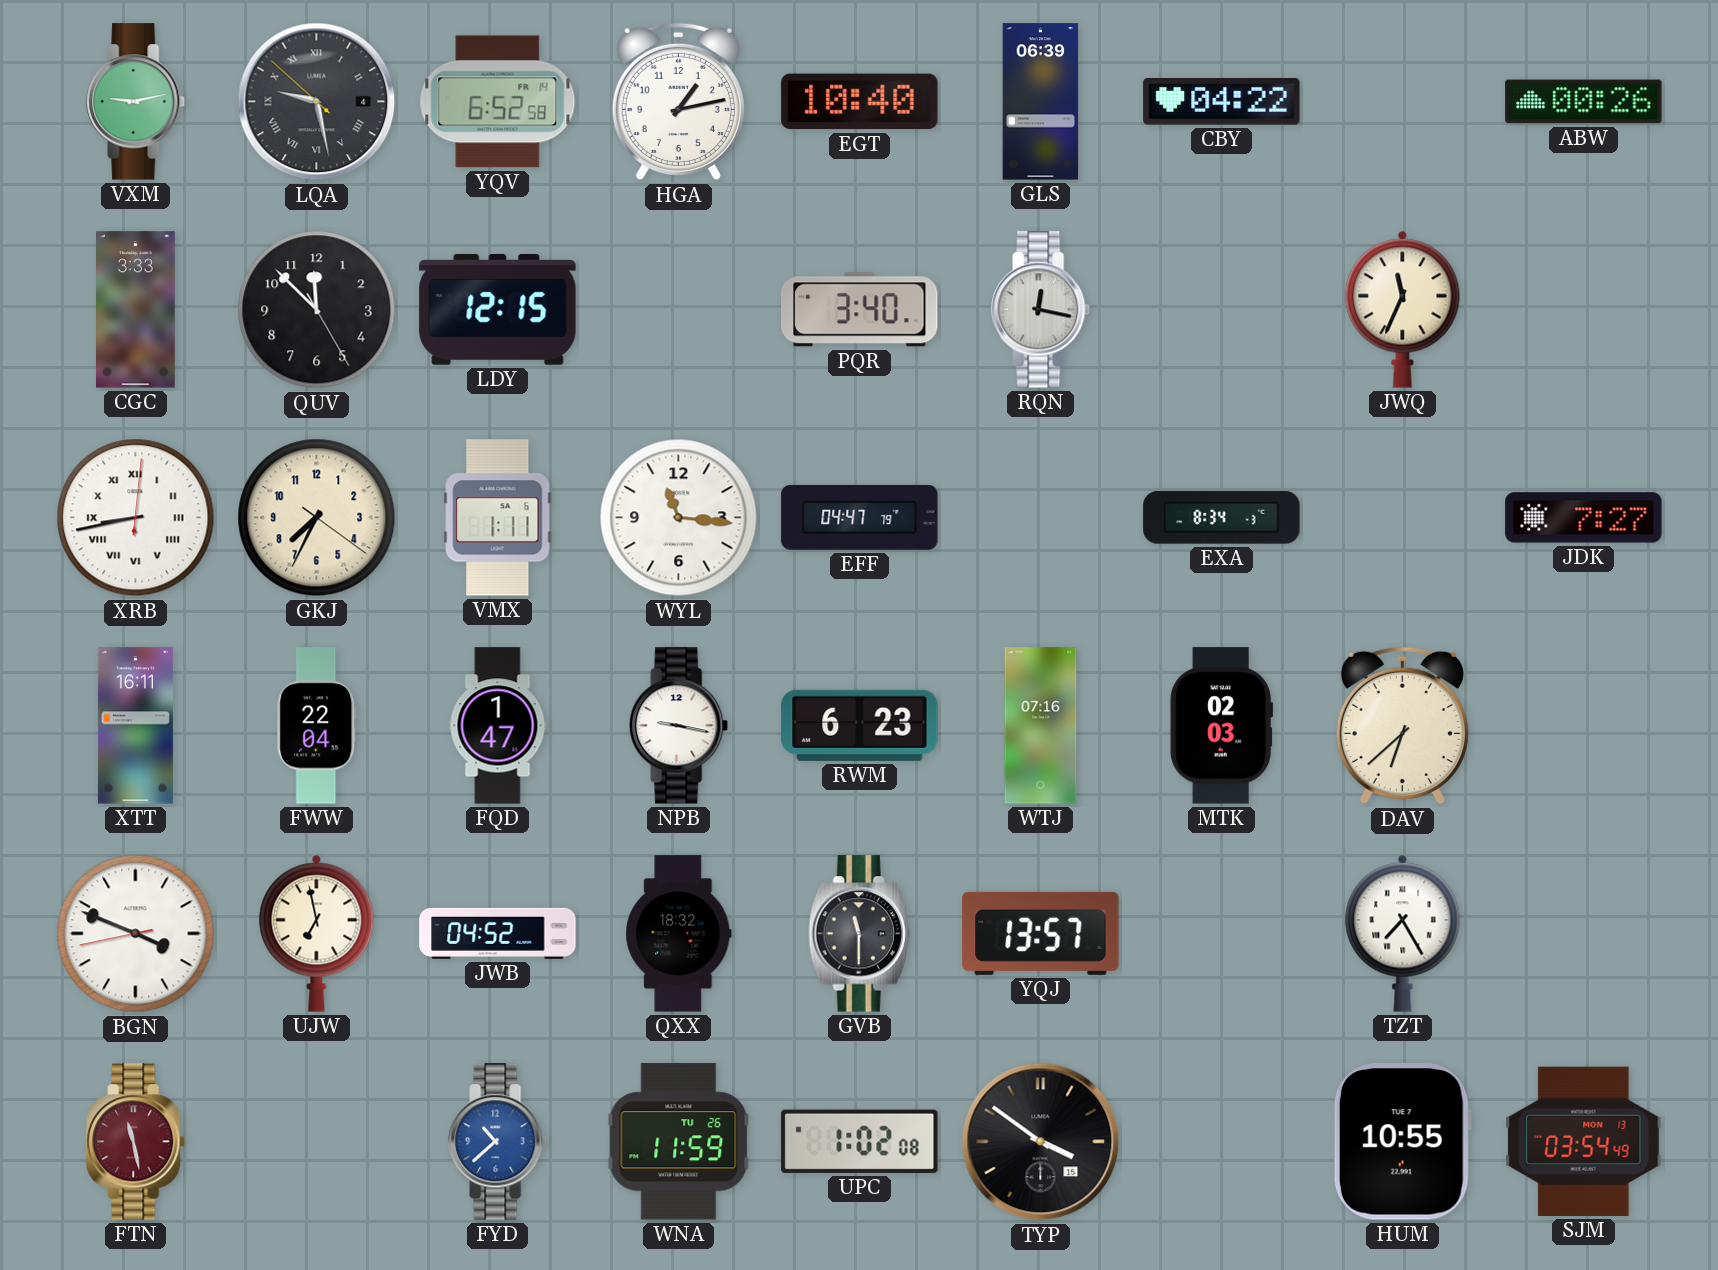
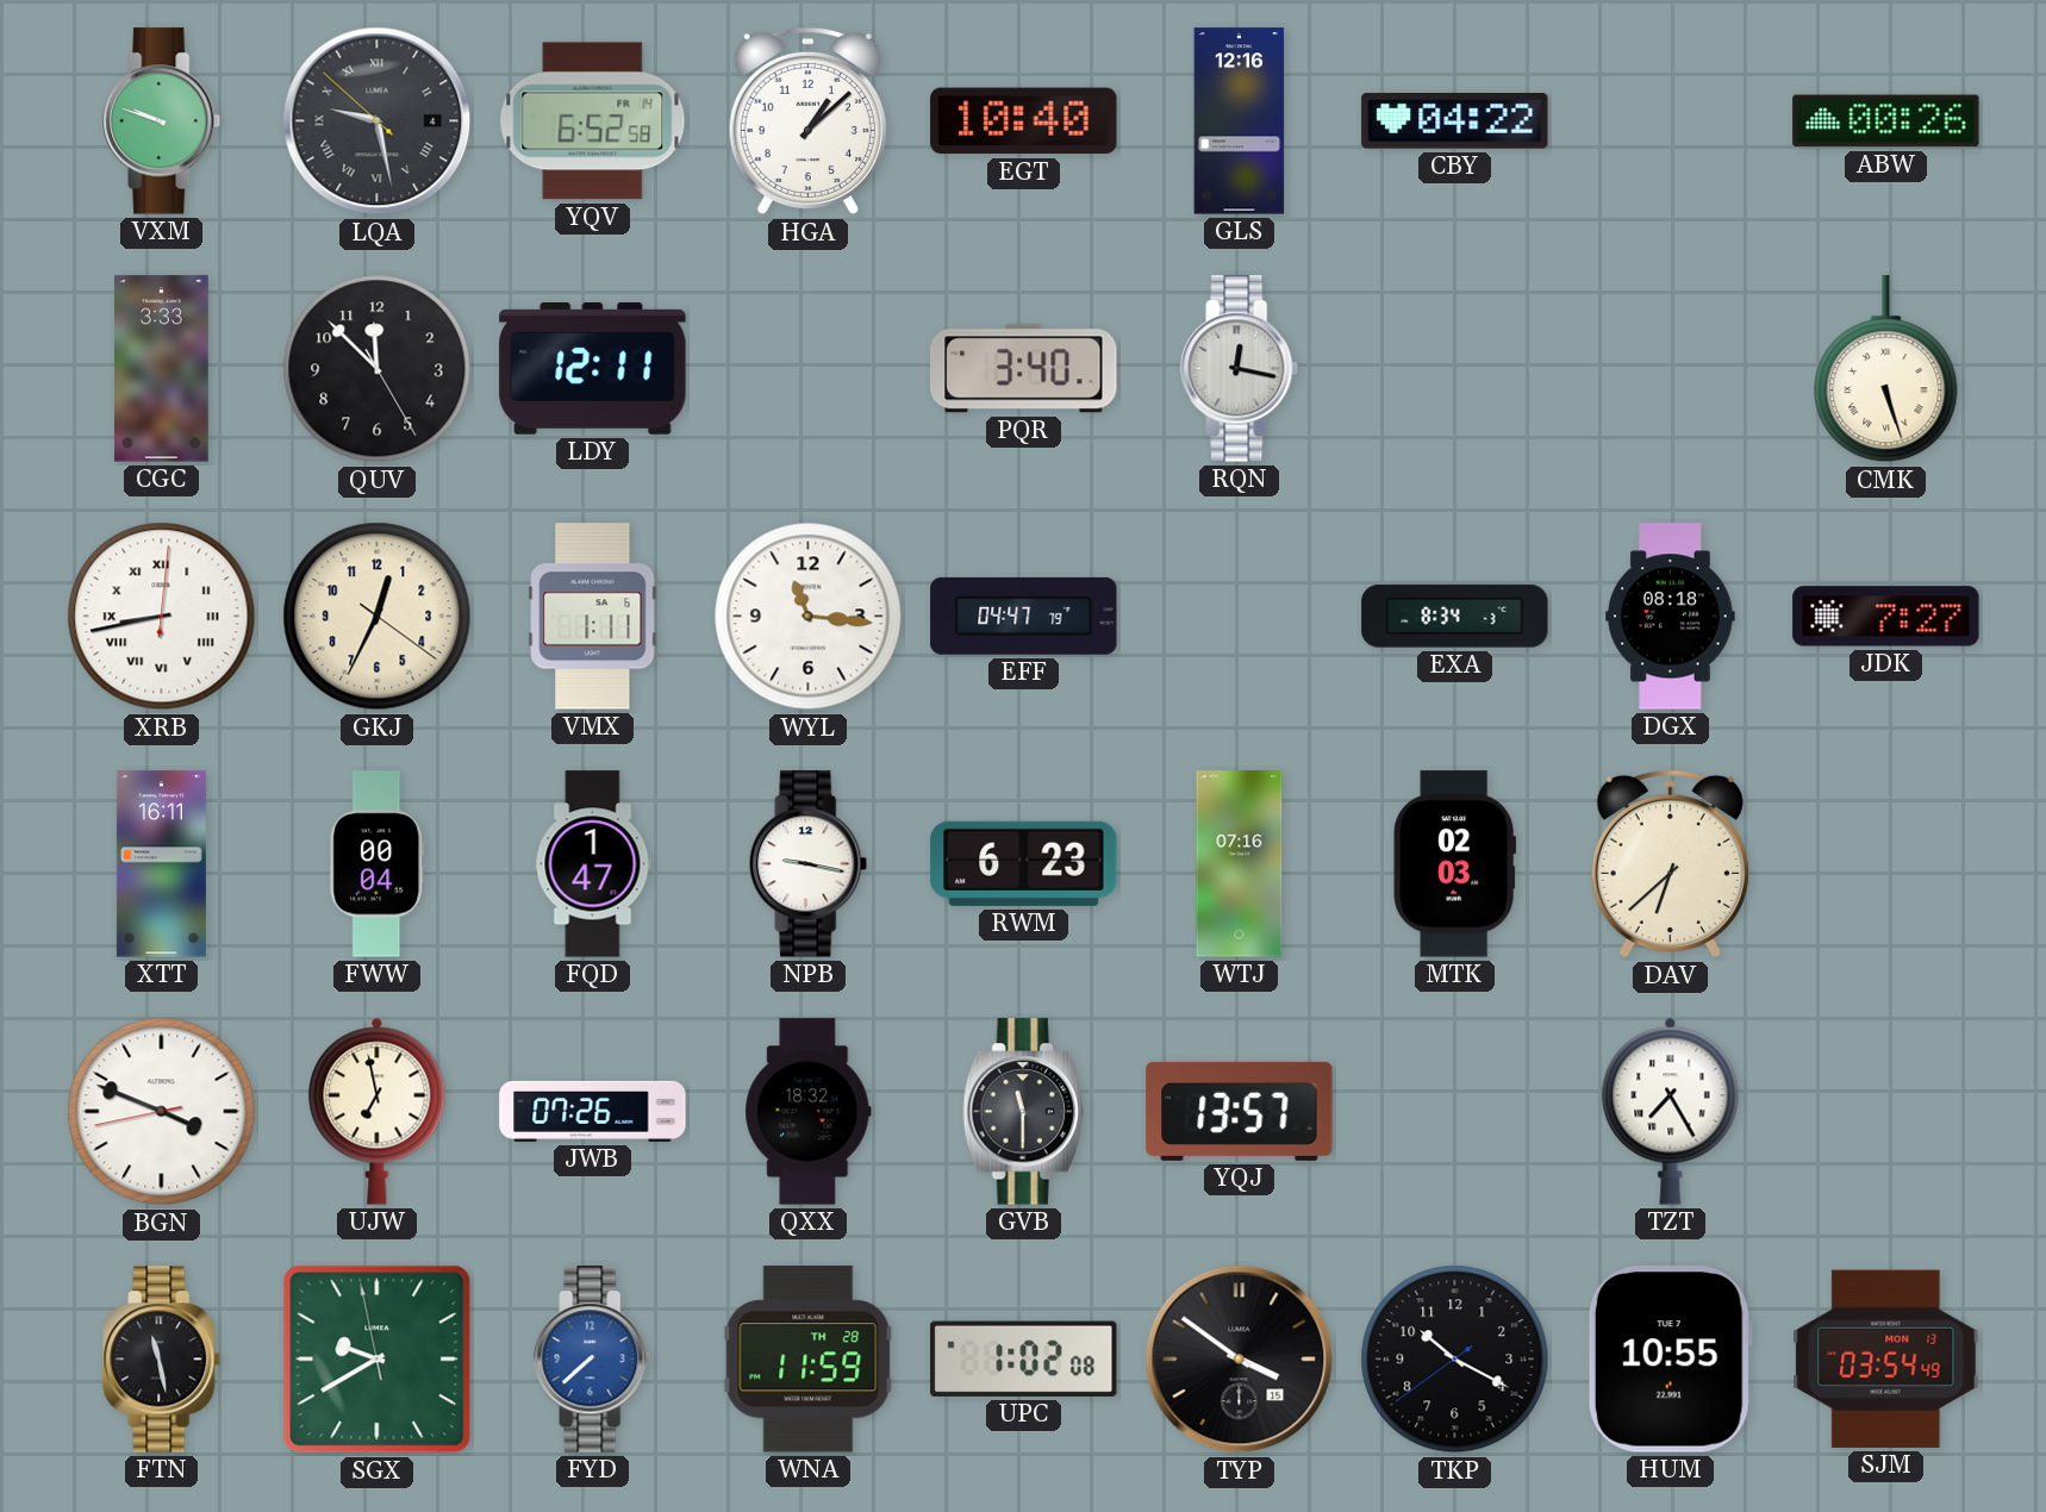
VXM: 9:13 -> 9:48 (162, 121)
HGA: 1:13 -> 1:08 (807, 121)
GLS: 06:39 -> 12:16 (1240, 121)
LDY: 12:15 -> 12:11 (593, 369)
JWQ: 11:34 -> none (1403, 309)
CMK: none -> 5:27 (1886, 369)
GKJ: 7:34 -> 12:34 (378, 617)
DGX: none -> 08:18 (1671, 617)
FWW: 22:04 -> 00:04 (378, 864)
JWB: 04:52 -> 07:26 (593, 1111)
FTN dial: burgundy -> black (162, 1360)
SGX: none -> 9:39 (378, 1360)
FYD: 10:38 -> 7:38 (593, 1360)
WNA date: TU 26 -> TH 28 (809, 1360)
TKP: none -> 10:19 (1455, 1360)
